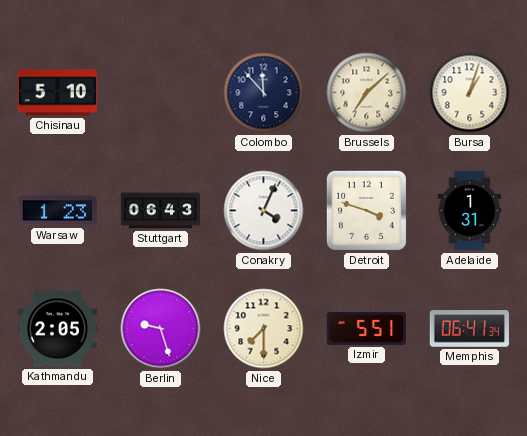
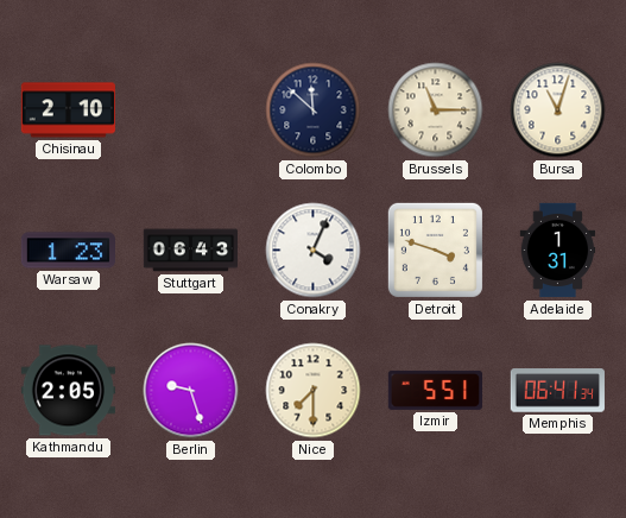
Chisinau: 5:10 -> 2:10 (68, 110)
Colombo: 11:53 -> 11:52 (314, 110)
Brussels: 7:08 -> 11:15 (436, 110)
Bursa: 1:03 -> 11:03 (558, 110)
